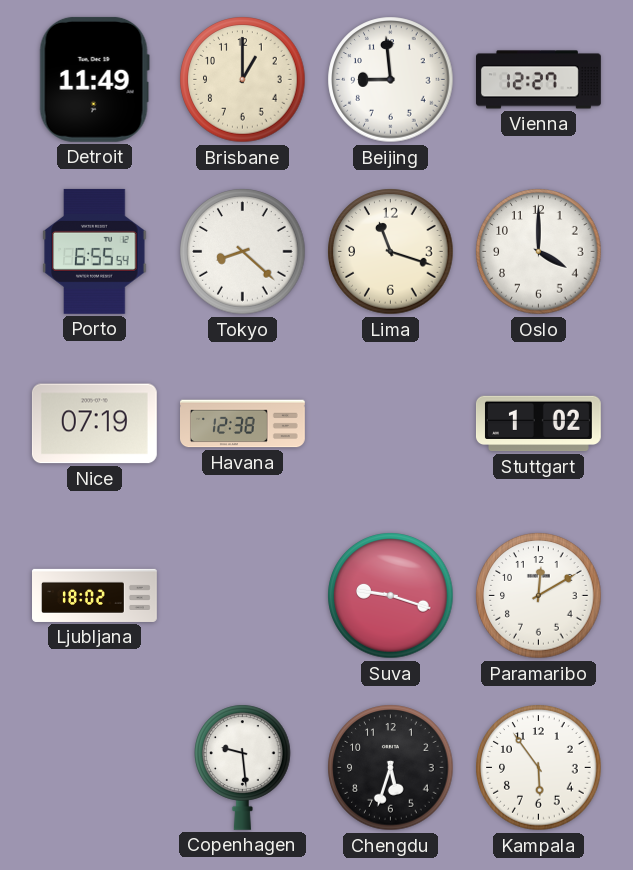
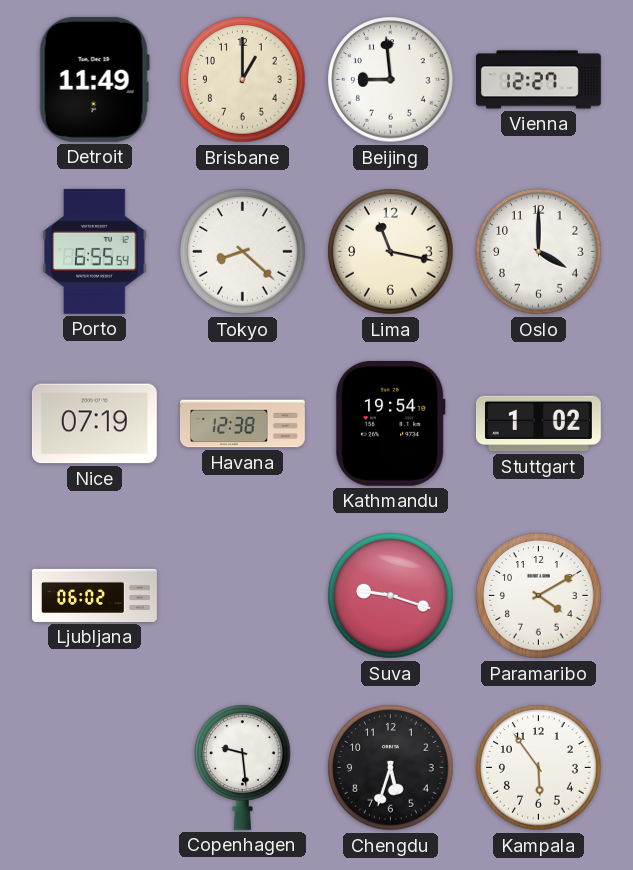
Lima: 11:18 -> 11:17 (391, 252)
Kathmandu: none -> 19:54 (390, 423)
Ljubljana: 18:02 -> 06:02 (95, 595)
Paramaribo: 12:10 -> 4:10 (539, 596)
